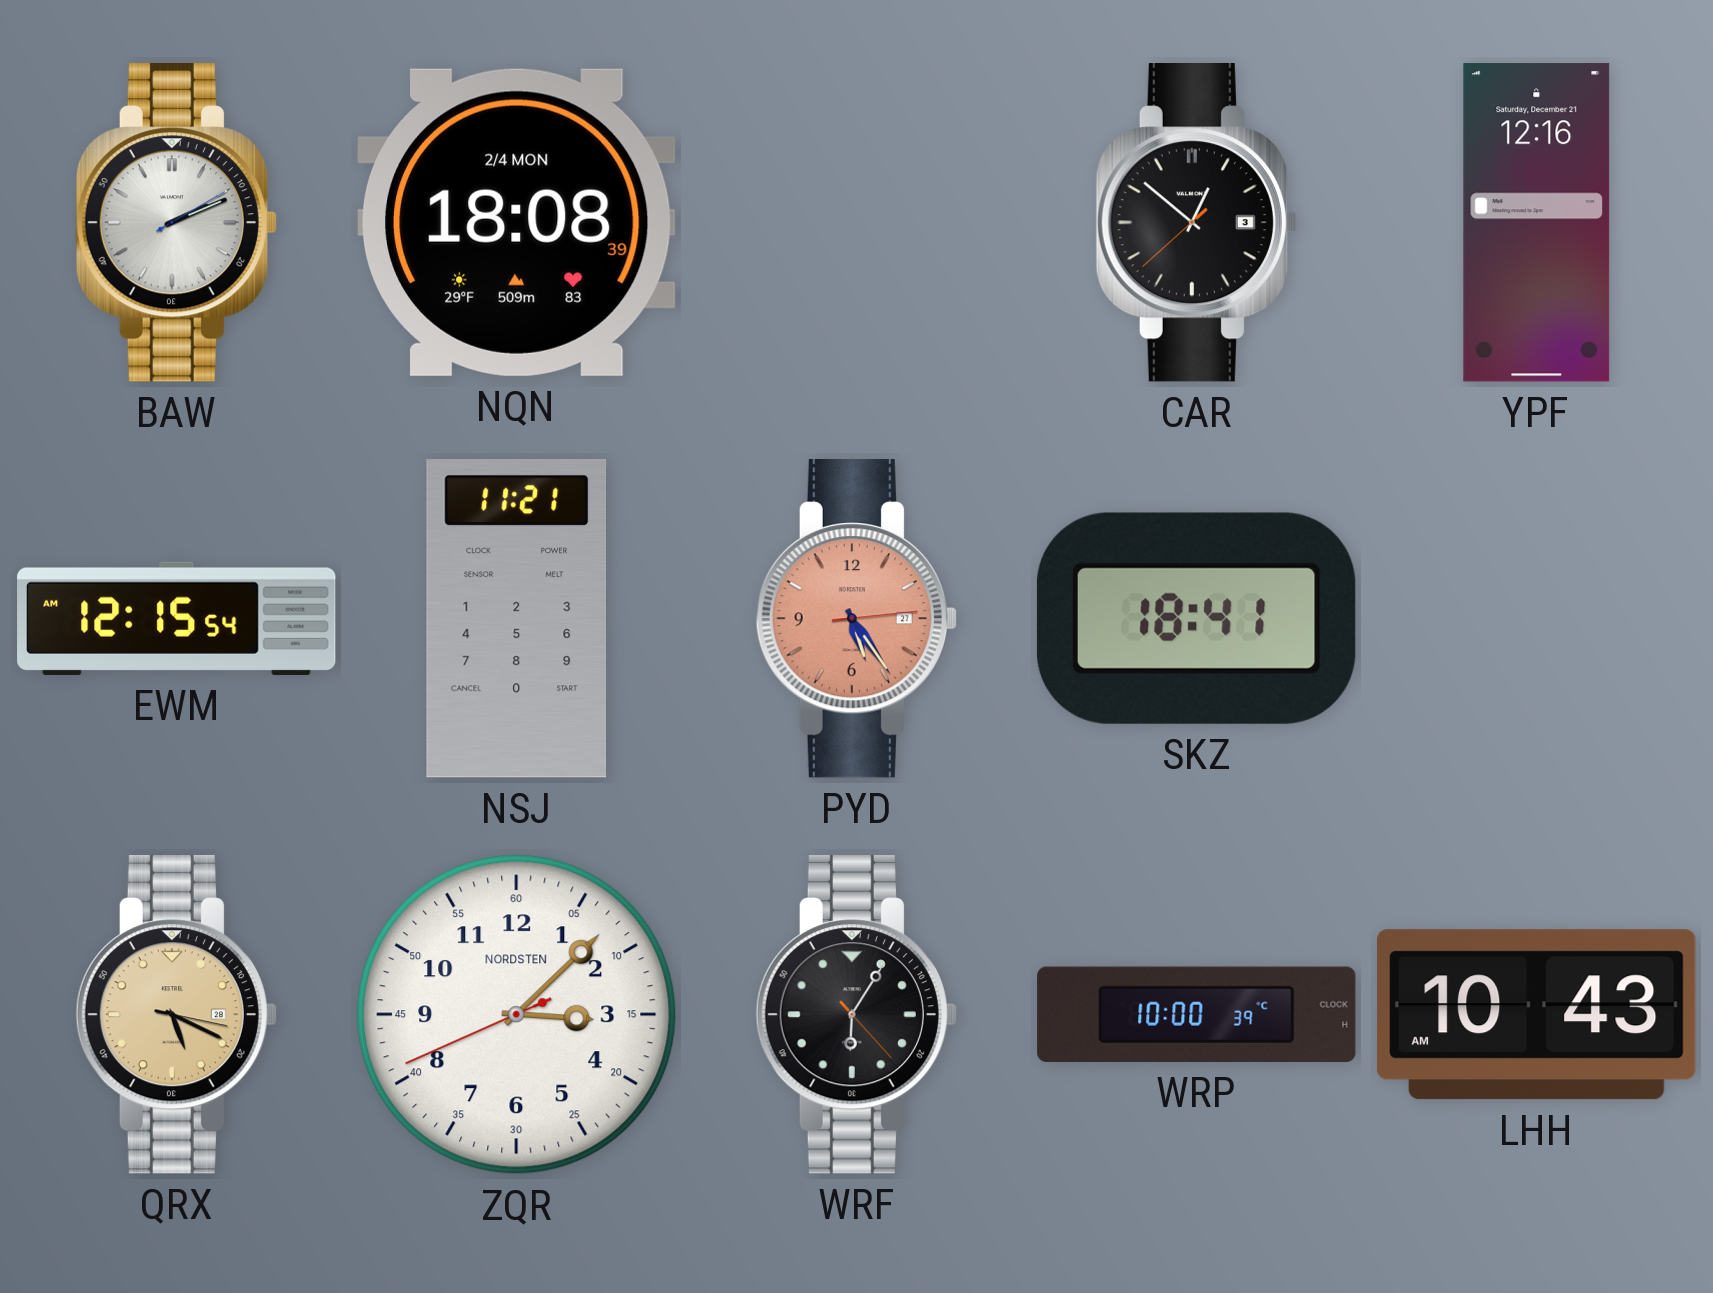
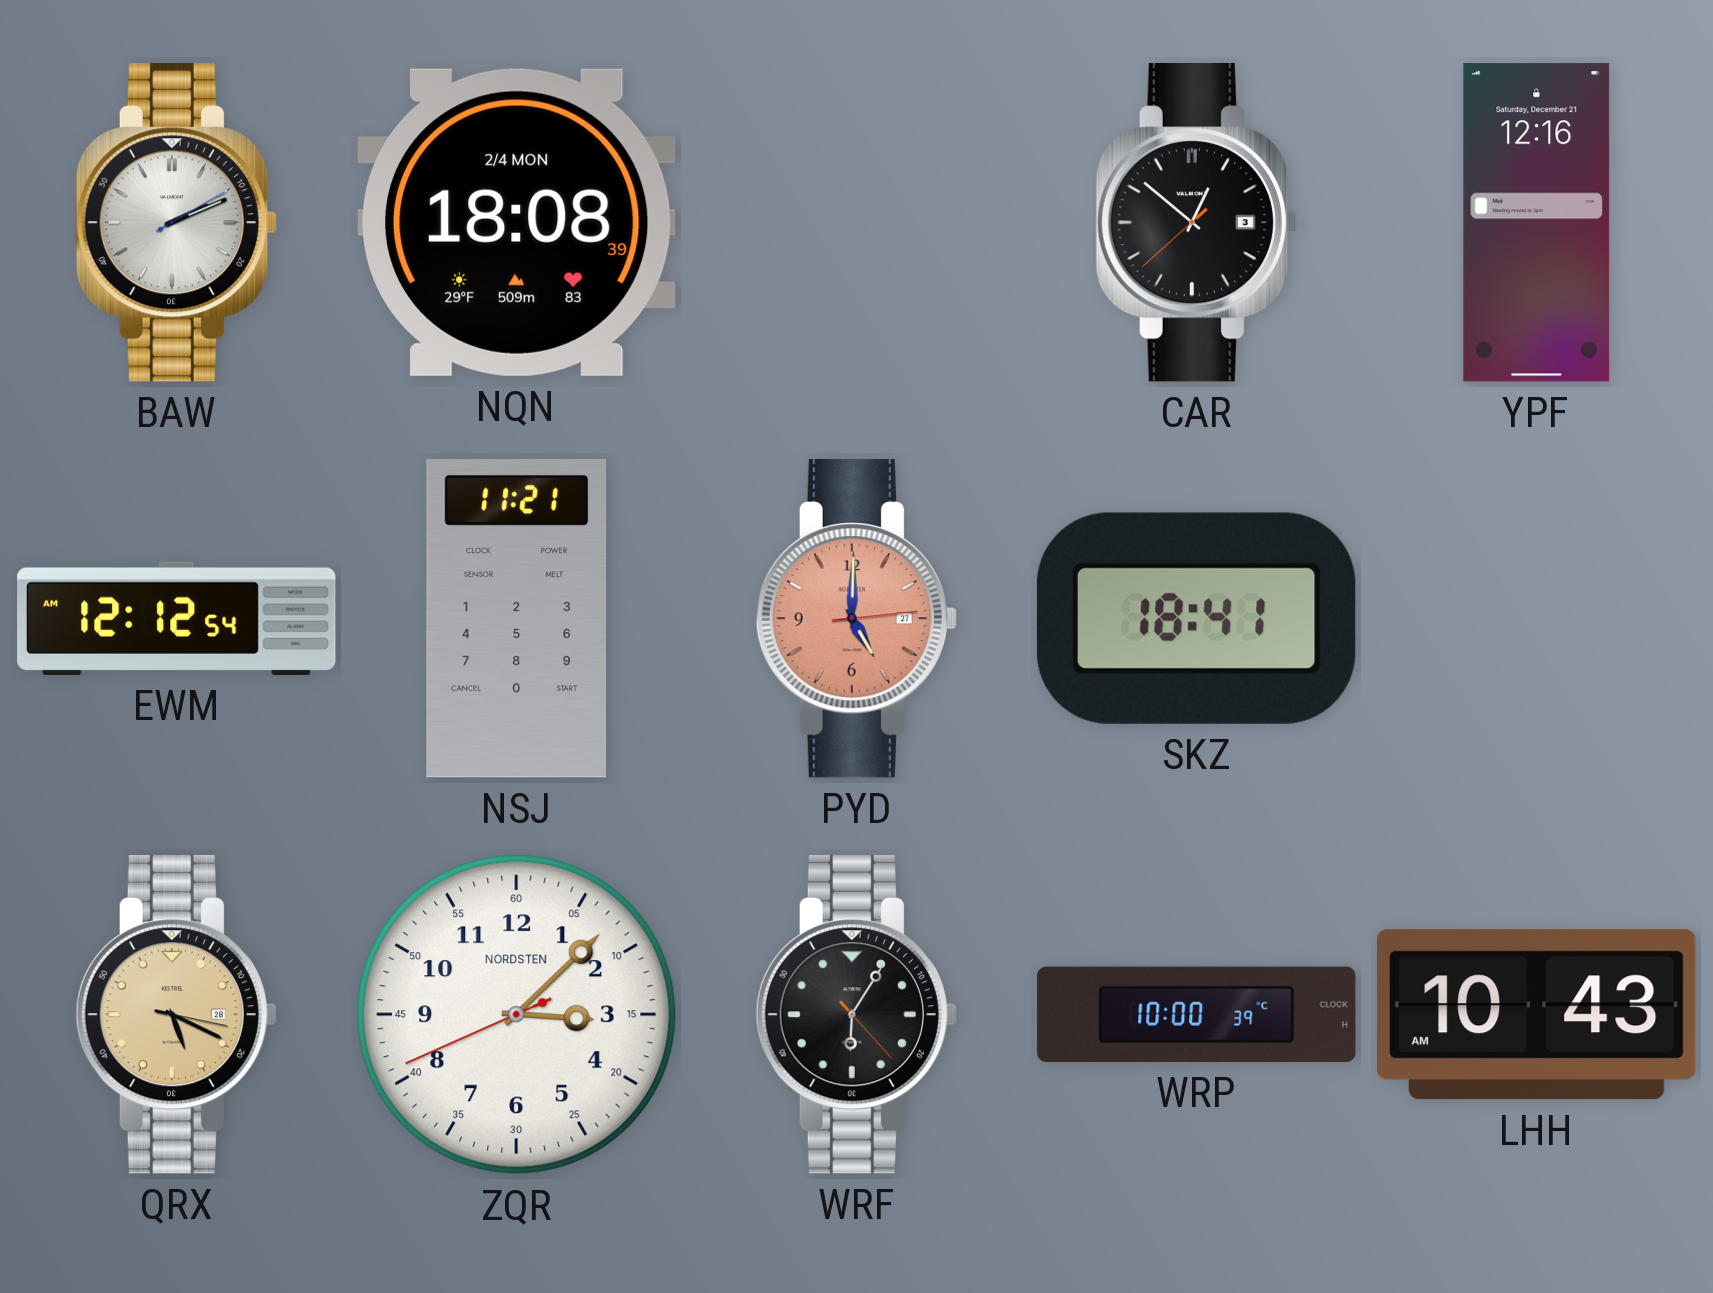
EWM: 12:15 -> 12:12 (177, 618)
PYD: 5:24 -> 5:00 (856, 619)
